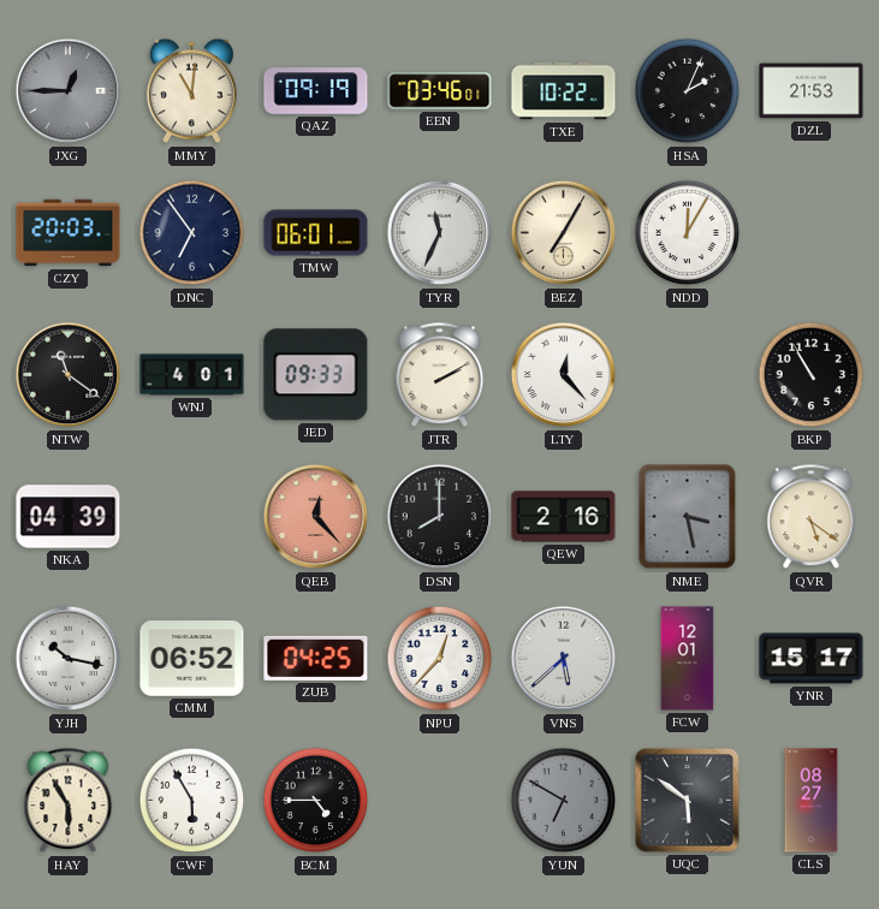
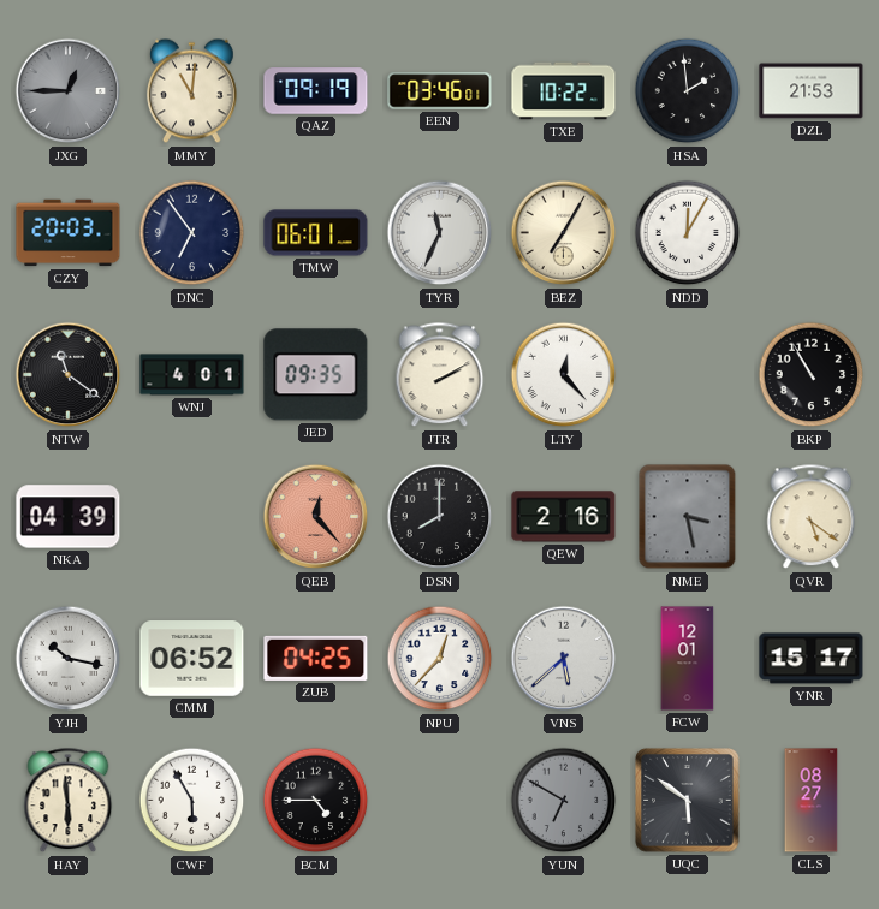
HSA: 2:04 -> 1:59 (688, 91)
JED: 09:33 -> 09:35 (316, 375)
HAY: 5:55 -> 5:59 (69, 801)
